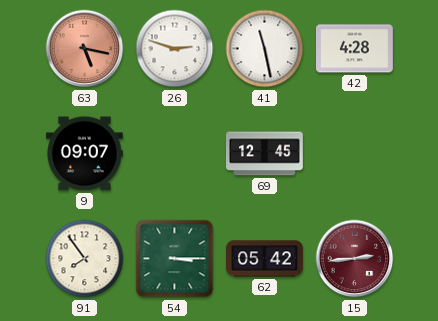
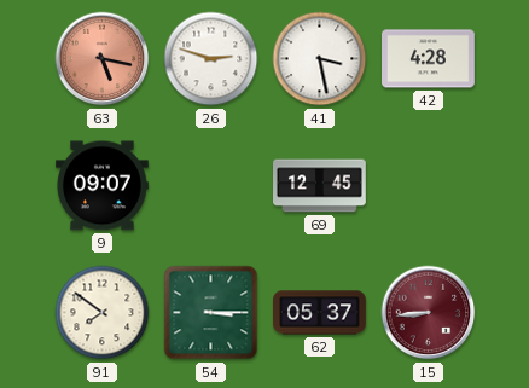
41: 11:28 -> 3:28 (320, 59)
91: 7:54 -> 7:51 (103, 313)
62: 05:42 -> 05:37 (320, 313)
15: 2:44 -> 8:44 (429, 313)
